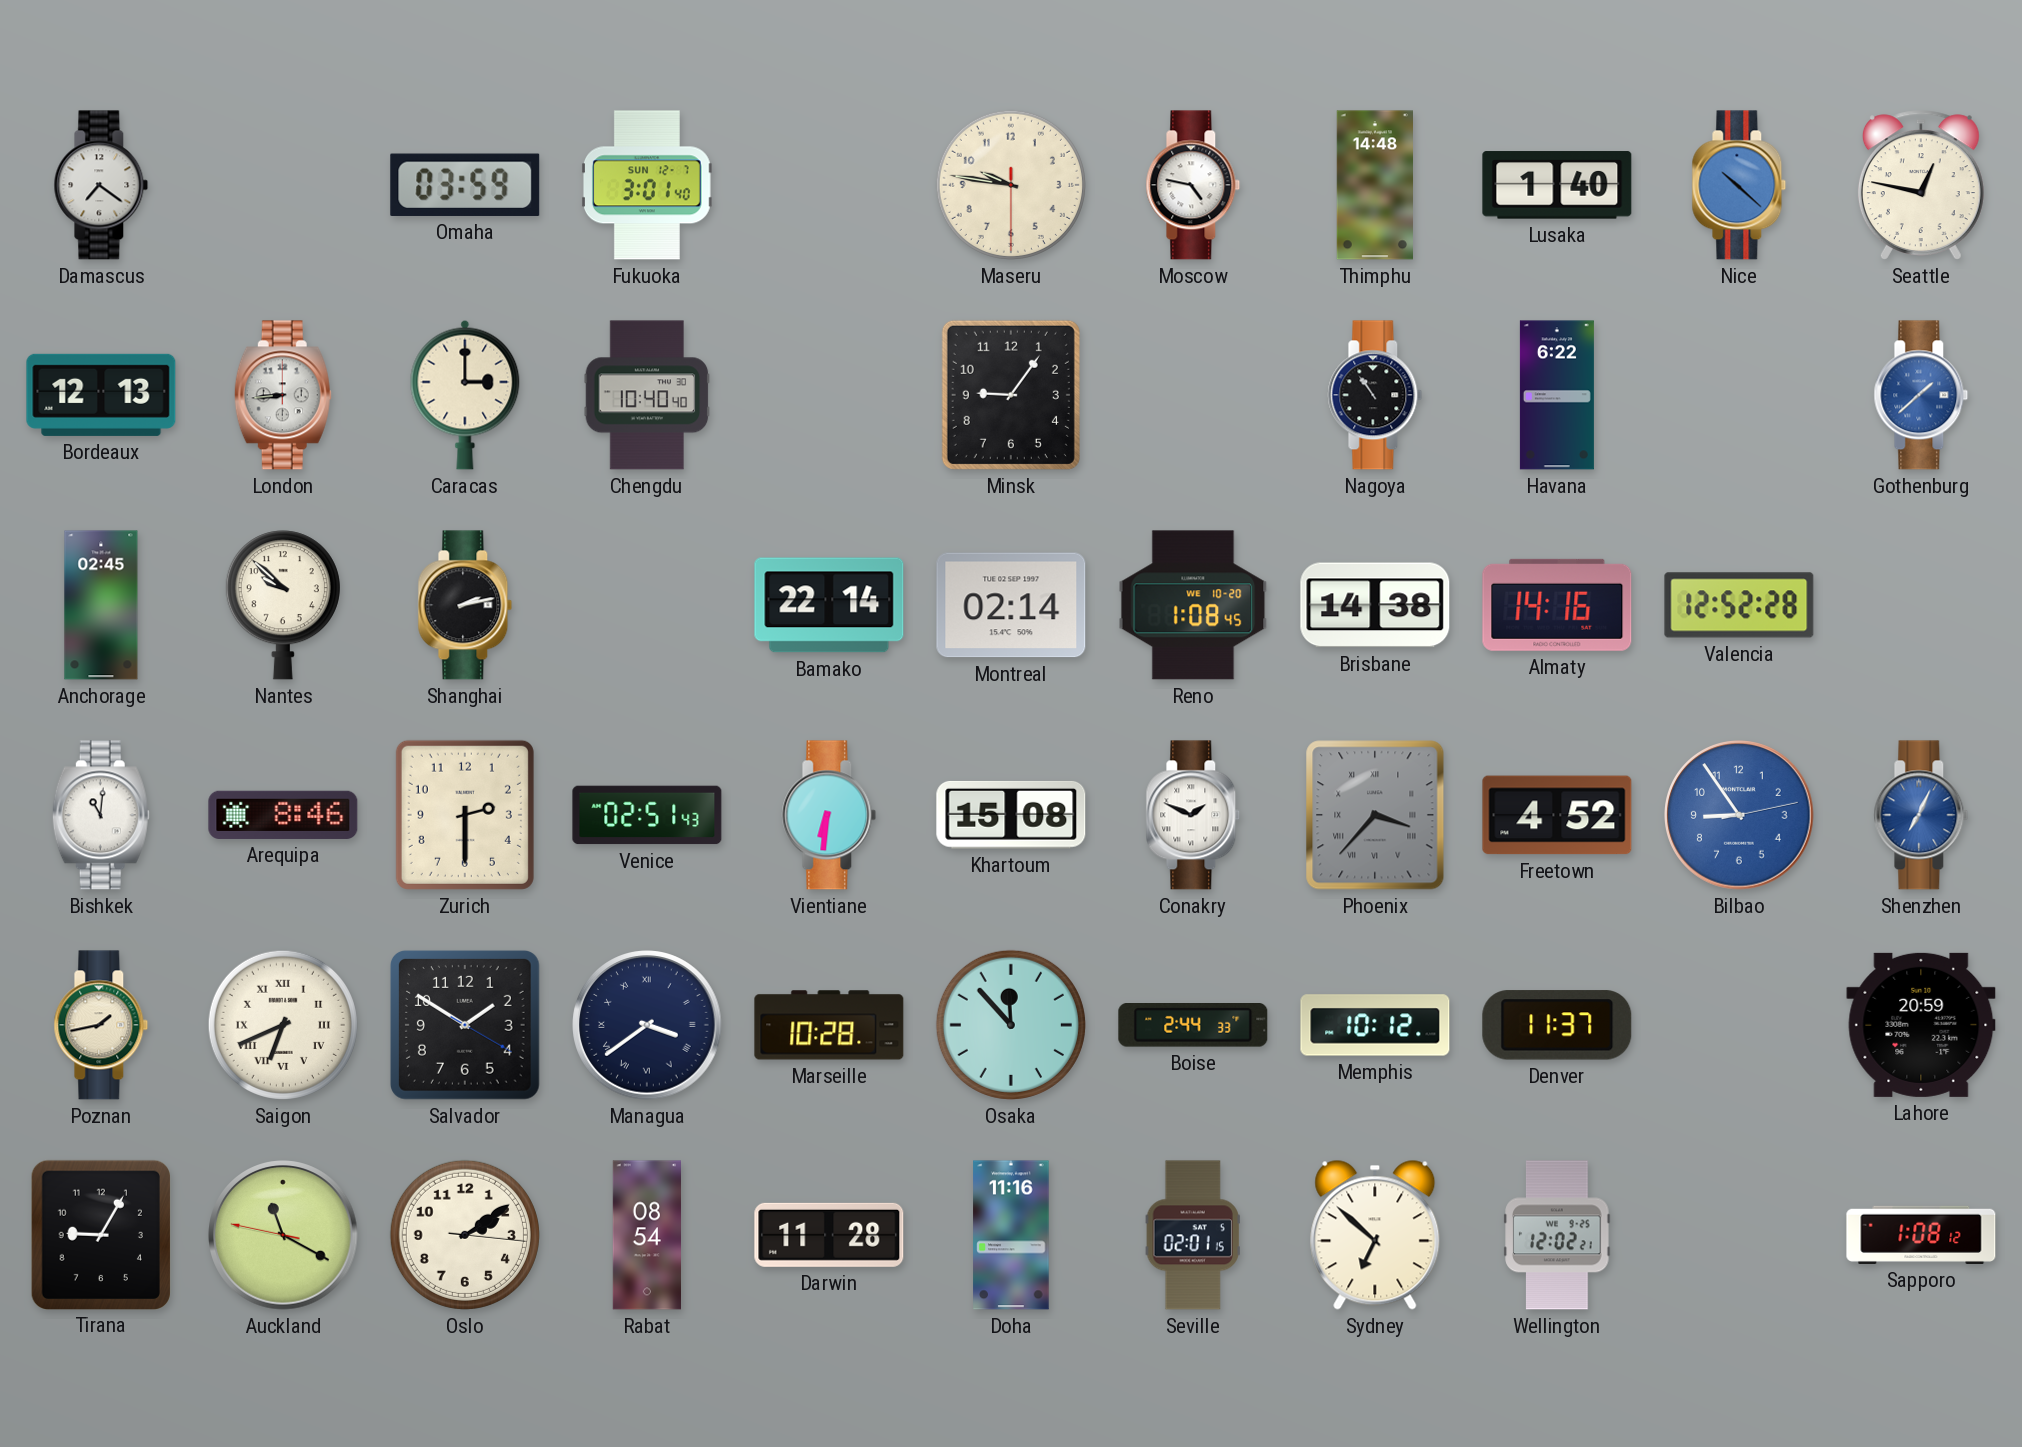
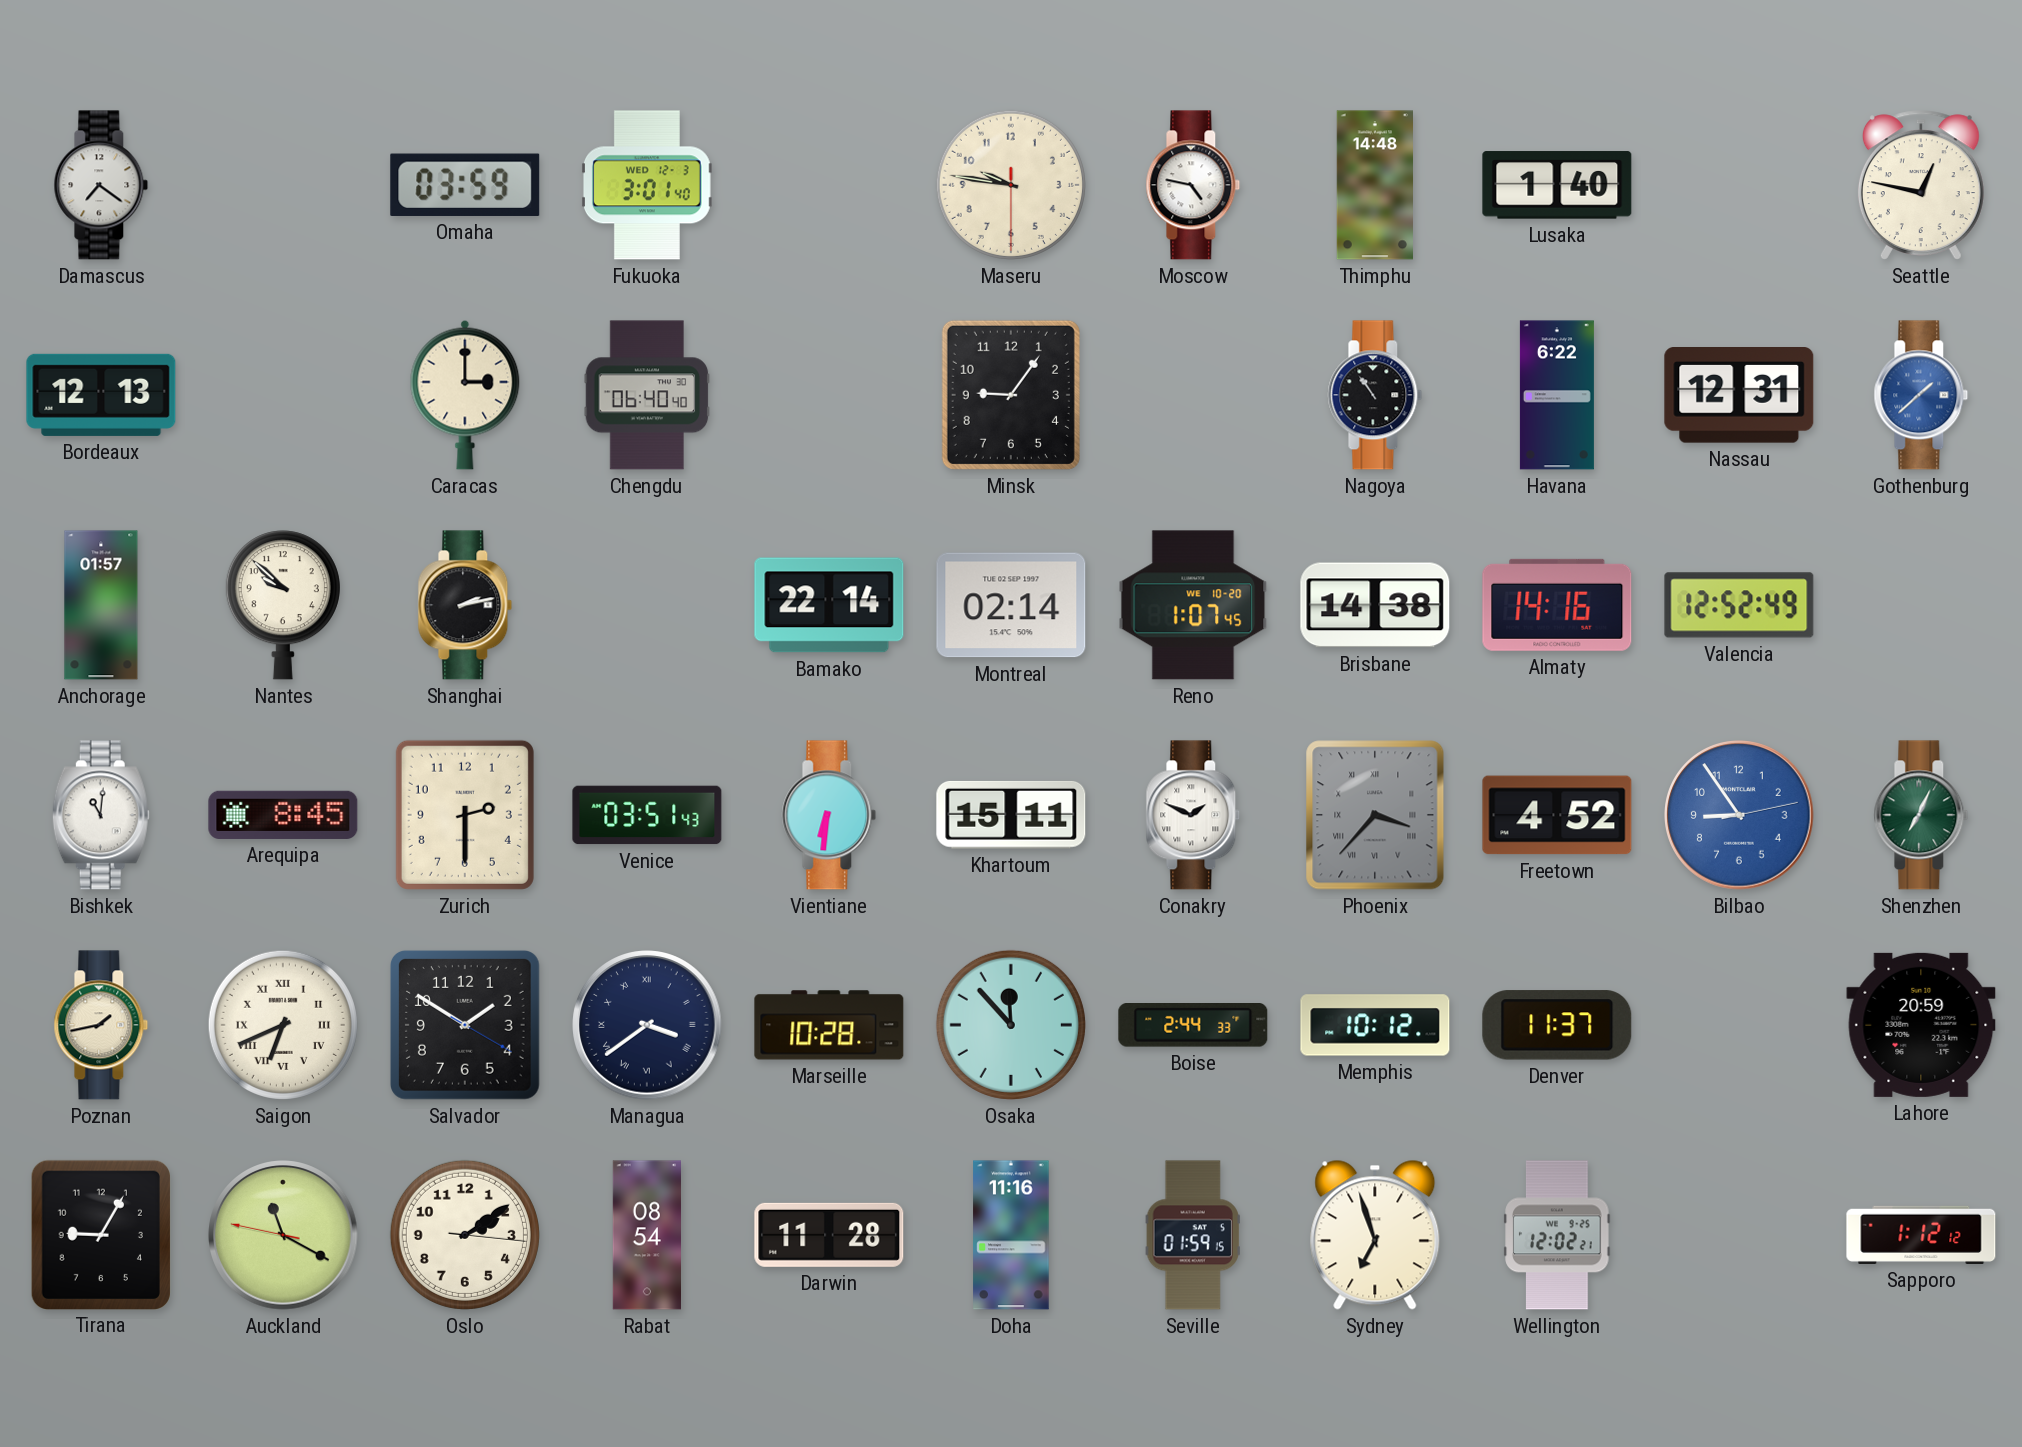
Fukuoka date: SUN 12-7 -> WED 12-3 (647, 185)
Nice: 10:22 -> none (1739, 185)
London: 8:44 -> none (283, 395)
Chengdu: 10:40 -> 06:40 (647, 395)
Nassau: none -> 12:31 (1739, 396)
Anchorage: 02:45 -> 01:57 (101, 605)
Reno: 1:08 -> 1:07 (1193, 605)
Valencia: 12:52:28 -> 12:52:49 (1739, 605)
Arequipa: 8:46 -> 8:45 (283, 815)
Venice: 02:51 -> 03:51 (647, 815)
Khartoum: 15:08 -> 15:11 (1011, 815)
Shenzhen dial: blue -> green (1921, 815)
Seville: 02:01 -> 01:59 (1193, 1235)
Sydney: 6:52 -> 6:57 (1375, 1235)
Sapporo: 1:08 -> 1:12 (1921, 1235)
